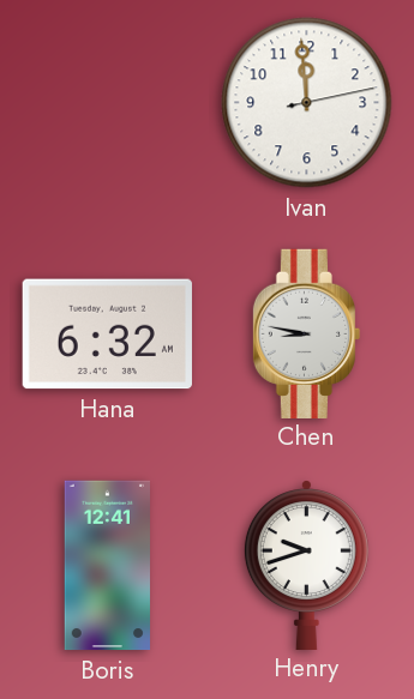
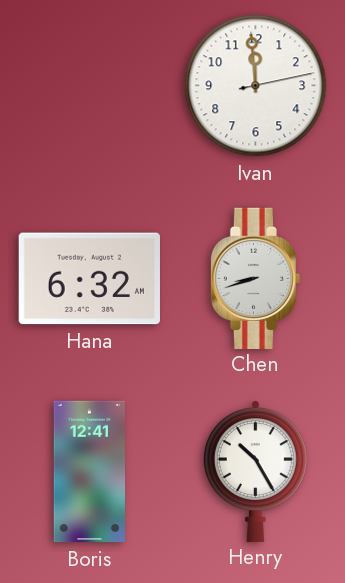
Chen: 8:47 -> 8:42 (256, 278)
Henry: 9:42 -> 10:25 (255, 471)
